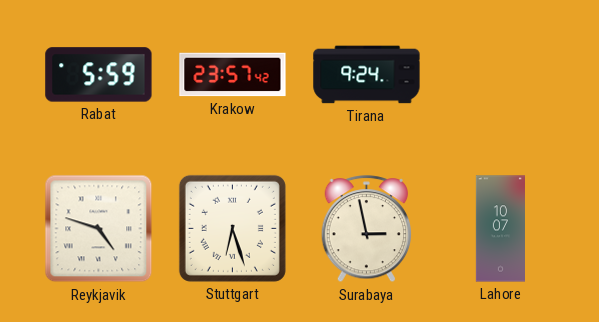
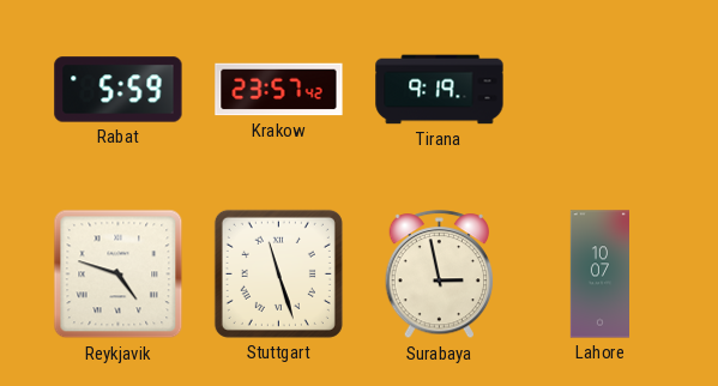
Tirana: 9:24 -> 9:19 (440, 90)
Stuttgart: 6:27 -> 11:27 (278, 273)
